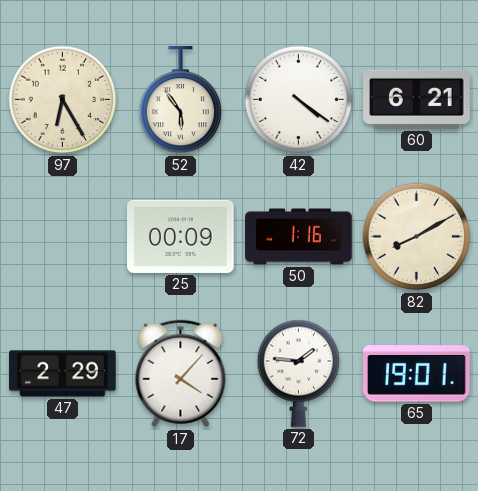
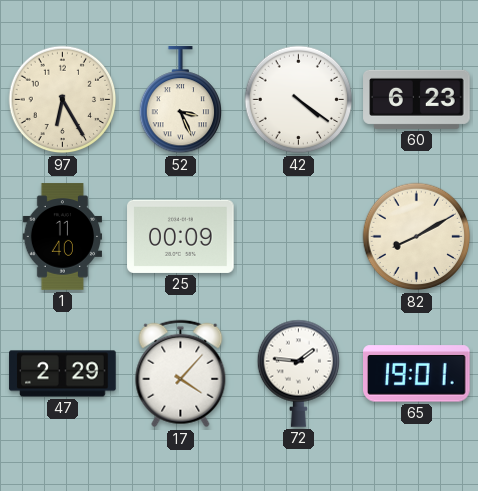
52: 5:54 -> 3:26 (181, 100)
60: 6:21 -> 6:23 (417, 99)
1: none -> 11:40 (63, 237)
50: 1:16 -> none (299, 237)
